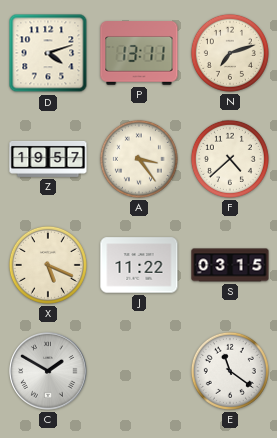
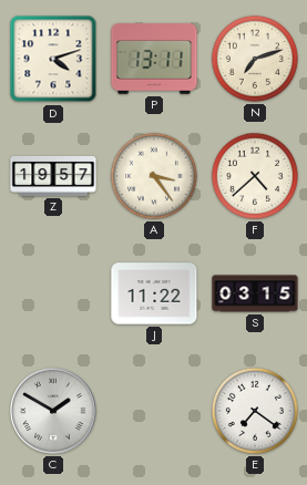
X: 5:19 -> none (48, 265)
E: 11:21 -> 7:21 (255, 411)
